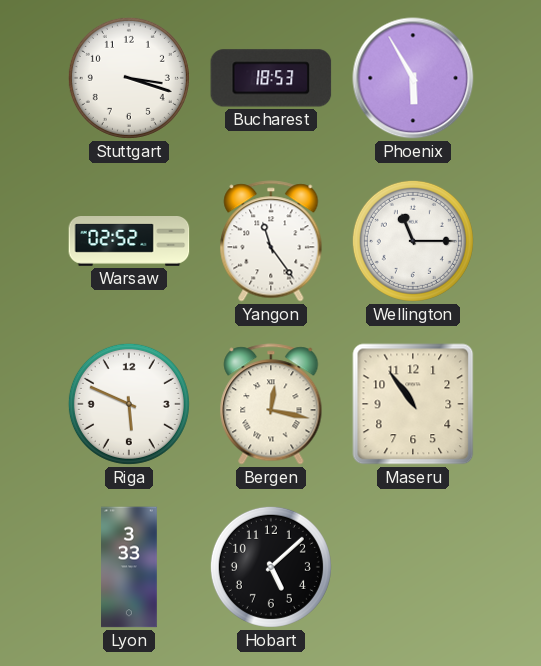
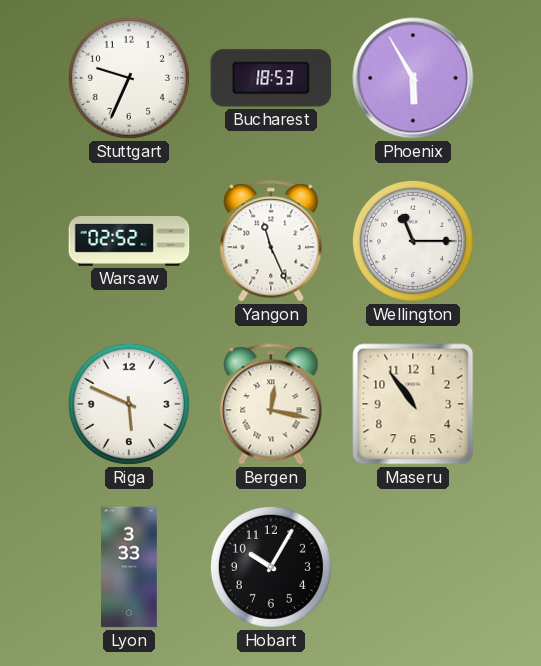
Stuttgart: 3:18 -> 9:34 (129, 78)
Yangon: 11:24 -> 11:26 (271, 241)
Hobart: 5:08 -> 10:05 (271, 567)
